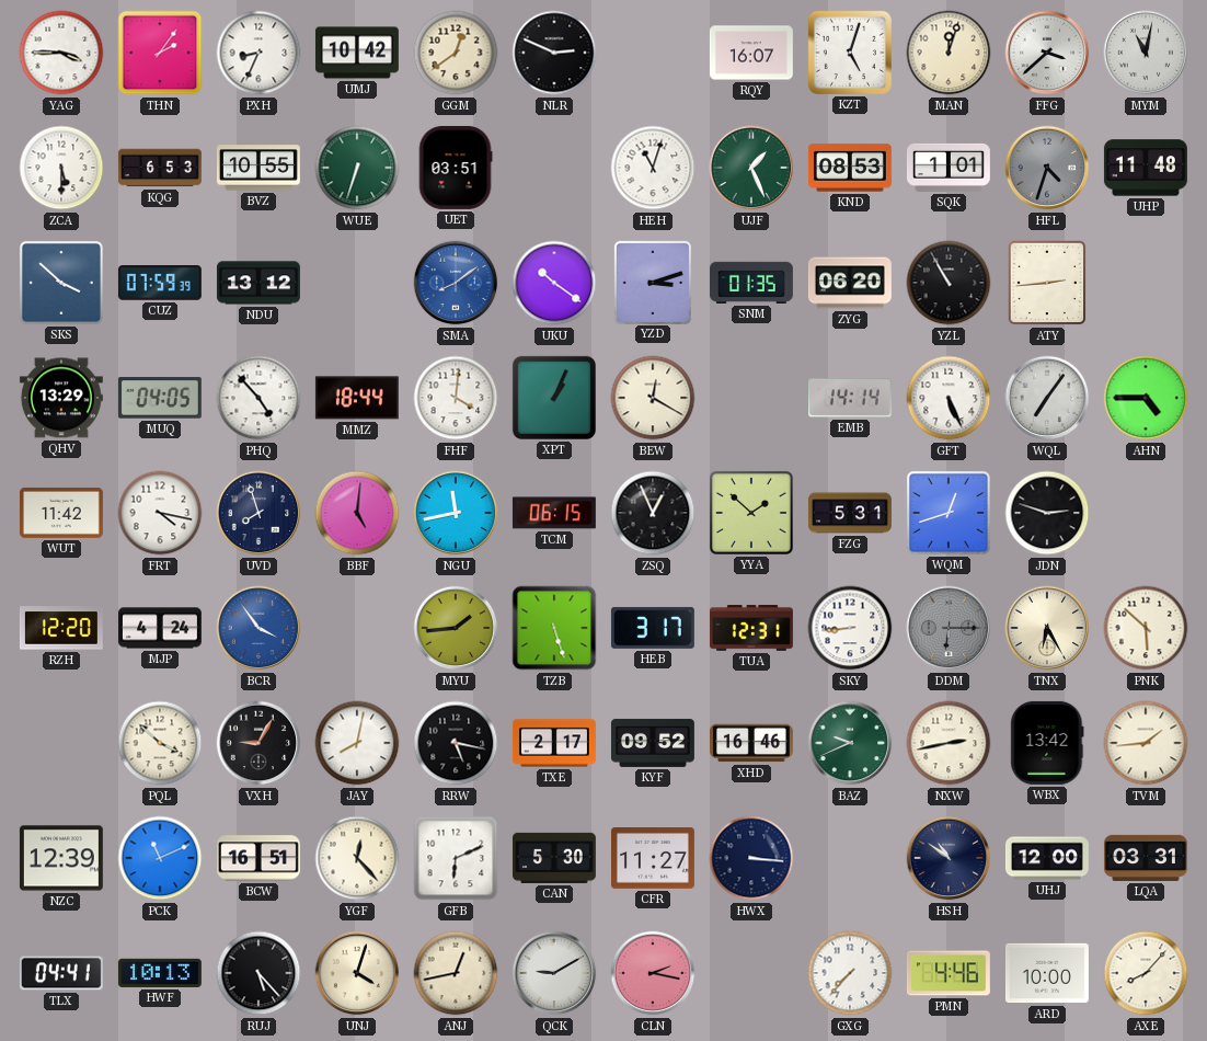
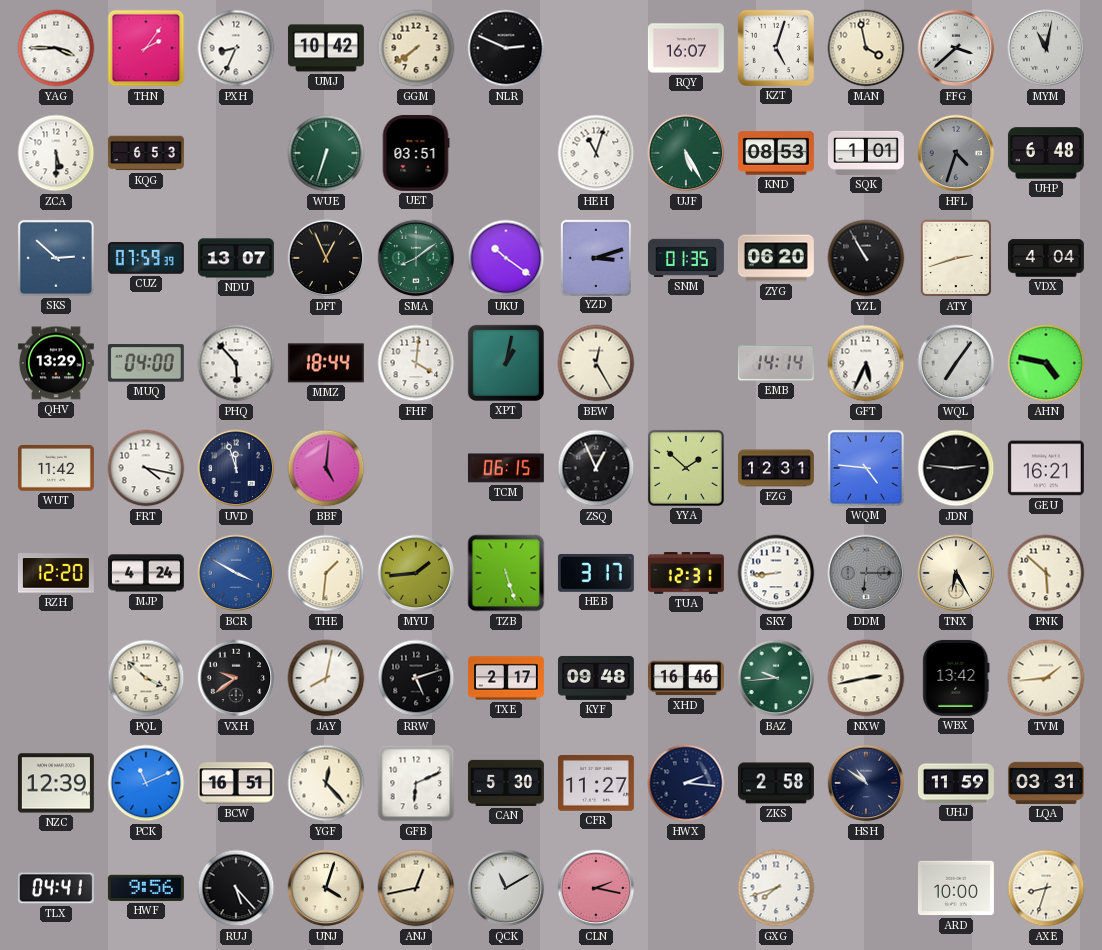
GGM: 12:39 -> 7:39 (416, 48)
MAN: 12:03 -> 3:58 (866, 48)
BVZ: 10:55 -> none (258, 168)
UJF: 1:26 -> 5:25 (686, 153)
UHP: 11:48 -> 6:48 (1046, 153)
SKS: 3:52 -> 2:52 (56, 258)
NDU: 13:12 -> 13:07 (236, 258)
DFT: none -> 12:56 (326, 258)
SMA dial: blue -> green (416, 258)
ATY: 2:44 -> 2:42 (956, 258)
VDX: none -> 4:04 (1046, 258)
MUQ: 04:05 -> 04:00 (146, 363)
PHQ: 4:53 -> 5:53 (236, 363)
XPT: 1:04 -> 1:02 (506, 363)
BEW: 12:20 -> 12:25 (596, 363)
GFT: 5:26 -> 5:34 (866, 363)
AHN: 4:45 -> 4:47 (1046, 363)
UVD: 7:57 -> 11:57 (236, 468)
NGU: 11:43 -> none (456, 513)
FZG: 5:31 -> 12:31 (776, 468)
WQM: 12:42 -> 4:46 (866, 468)
JDN: 2:48 -> 2:46 (956, 468)
GEU: none -> 16:21 (1046, 468)
BCR: 3:54 -> 3:50 (236, 573)
THE: none -> 1:31 (326, 573)
VXH: 9:05 -> 9:39 (236, 678)
RRW: 5:17 -> 5:12 (416, 678)
KYF: 09:52 -> 09:48 (596, 678)
BAZ: 9:41 -> 9:44 (776, 678)
HWX: 3:16 -> 2:16 (686, 783)
ZKS: none -> 2:58 (776, 783)
UHJ: 12:00 -> 11:59 (956, 783)
HWF: 10:13 -> 9:56 (146, 888)
QCK: 9:10 -> 11:10 (506, 888)
GXG: 7:37 -> 7:42 (776, 888)
PMN: 4:46 -> none (949, 973)
AXE: 8:07 -> 8:33 (1046, 888)
